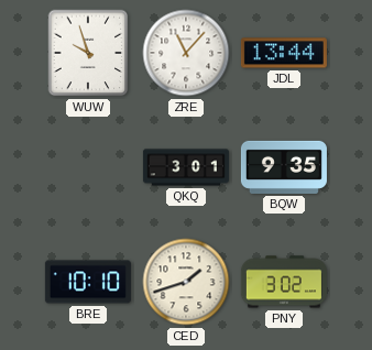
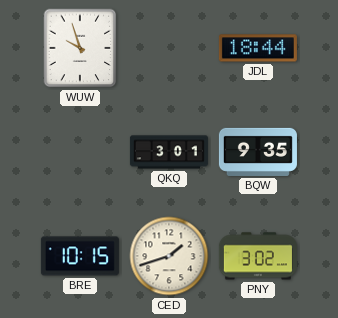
ZRE: 11:07 -> none (186, 53)
JDL: 13:44 -> 18:44 (258, 48)
BRE: 10:10 -> 10:15 (80, 256)
